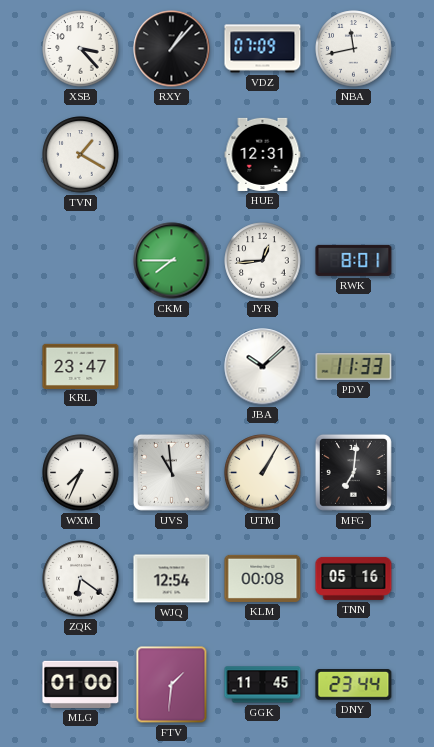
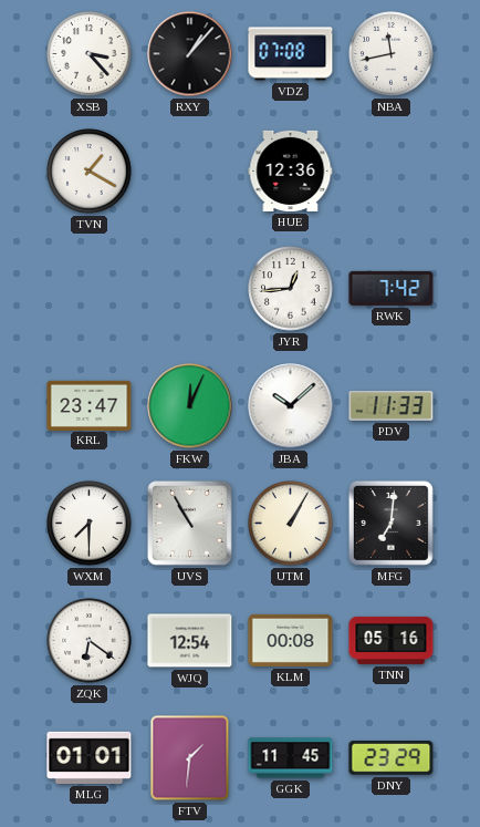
VDZ: 07:09 -> 07:08 (291, 54)
HUE: 12:31 -> 12:36 (291, 170)
CKM: 7:45 -> none (172, 261)
RWK: 8:01 -> 7:42 (392, 288)
FKW: none -> 12:04 (190, 406)
WXM: 7:34 -> 7:30 (90, 524)
UVS: 10:59 -> 10:55 (189, 523)
MLG: 01:00 -> 01:01 (90, 757)
DNY: 23:44 -> 23:29 (392, 758)
